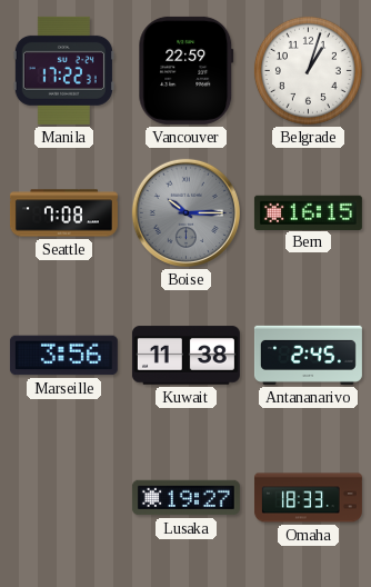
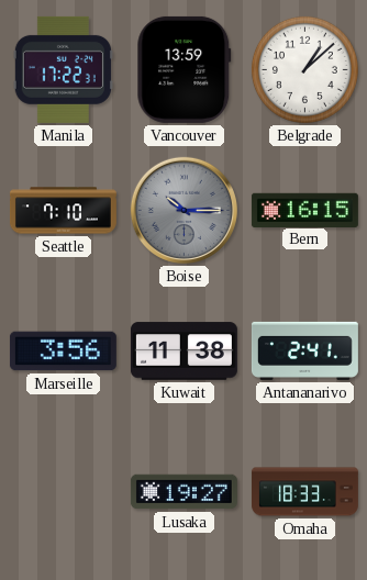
Vancouver: 22:59 -> 13:59 (185, 69)
Belgrade: 1:03 -> 1:08 (304, 69)
Seattle: 7:08 -> 7:10 (63, 211)
Antananarivo: 2:45 -> 2:41 (304, 350)
